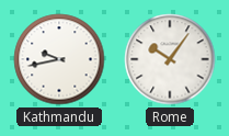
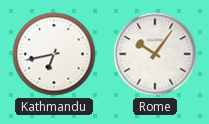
Kathmandu: 9:43 -> 6:43 (54, 54)
